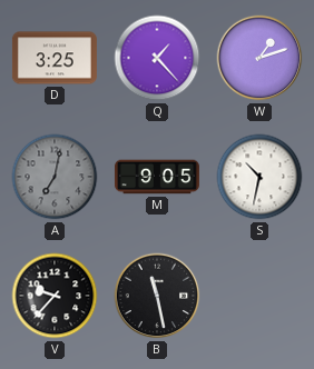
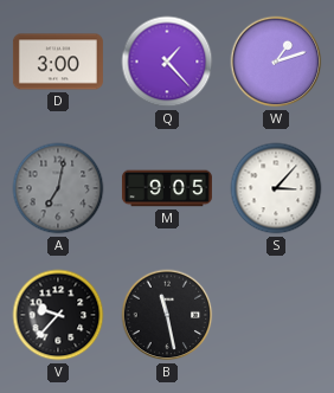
D: 3:25 -> 3:00 (58, 62)
S: 10:32 -> 3:07 (276, 188)
